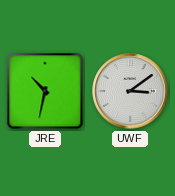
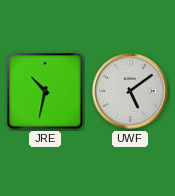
UWF: 3:09 -> 5:09 (130, 91)
